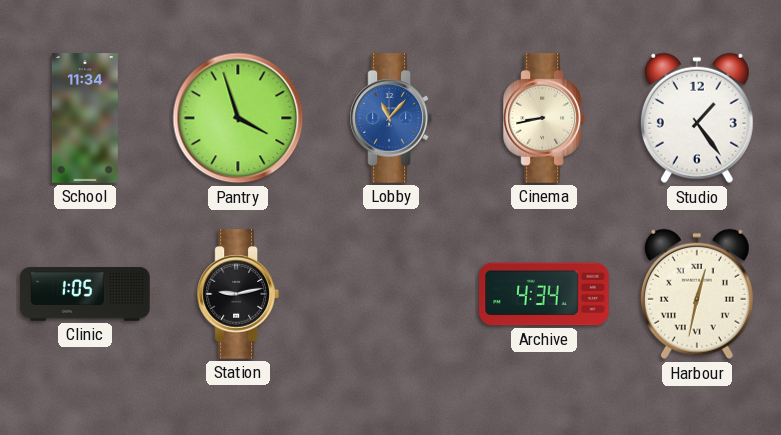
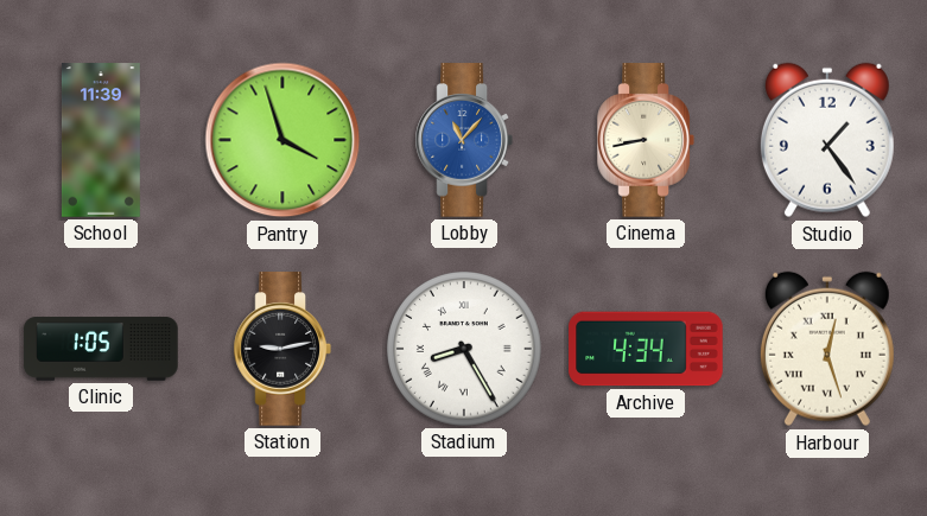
School: 11:34 -> 11:39 (101, 140)
Stadium: none -> 8:25 (465, 350)
Harbour: 12:32 -> 12:27 (827, 349)
